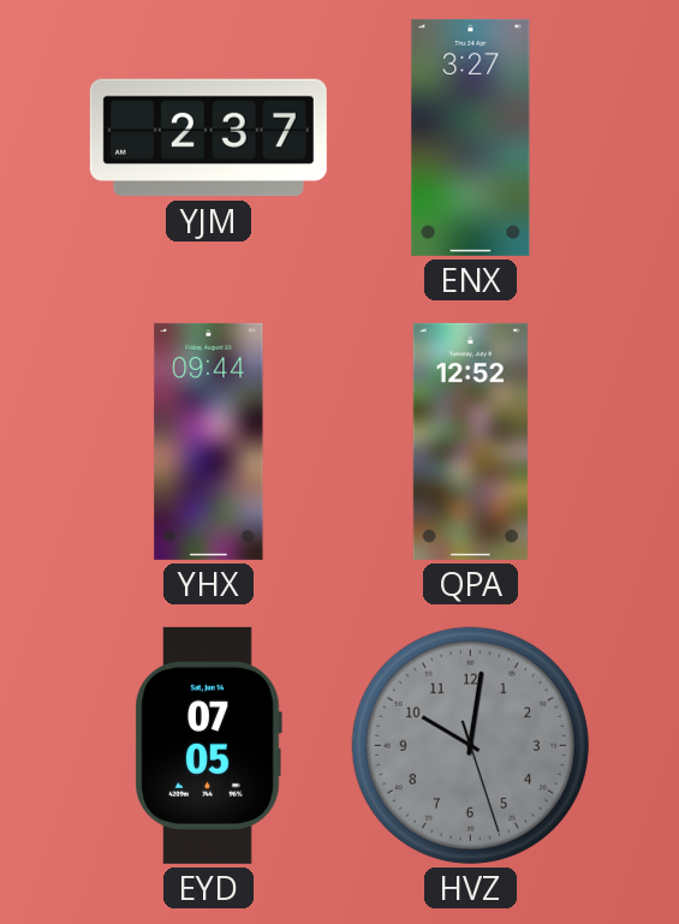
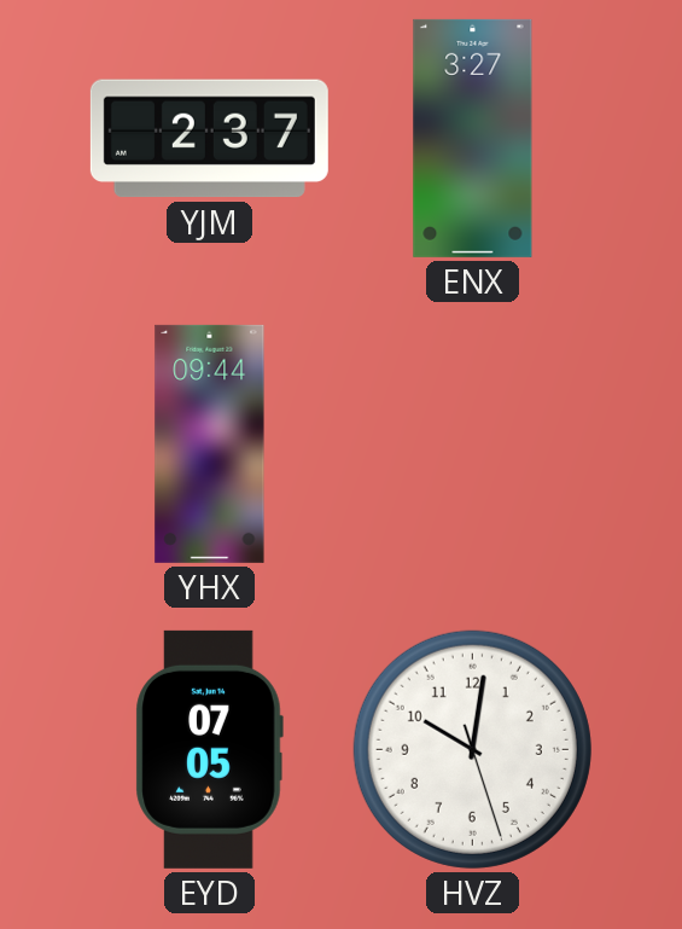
QPA: 12:52 -> none (470, 441)
HVZ dial: grey -> white (472, 749)
